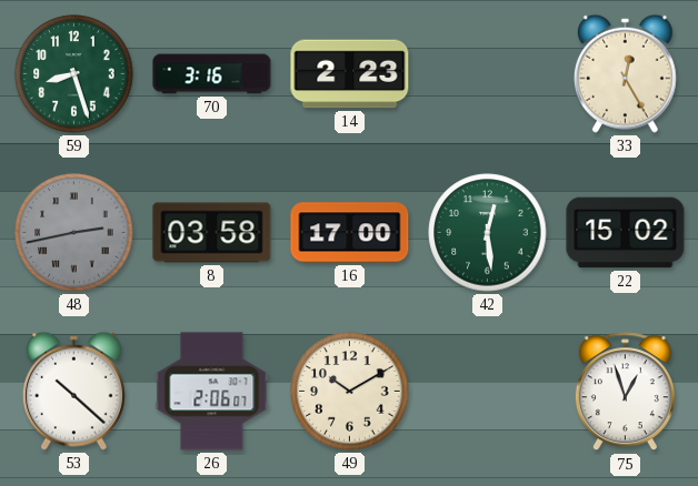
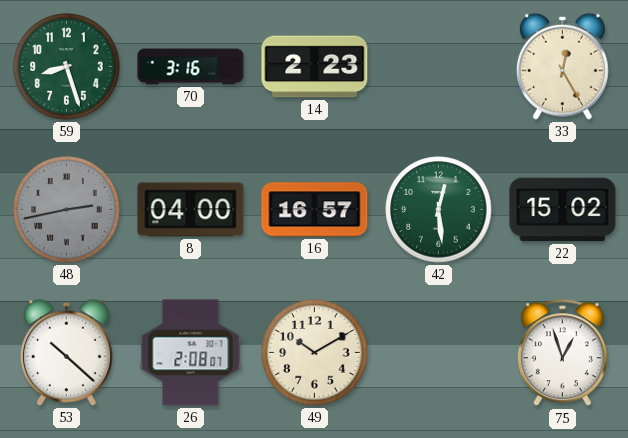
8: 03:58 -> 04:00 (191, 210)
16: 17:00 -> 16:57 (315, 210)
26: 2:06 -> 2:08 (191, 353)
